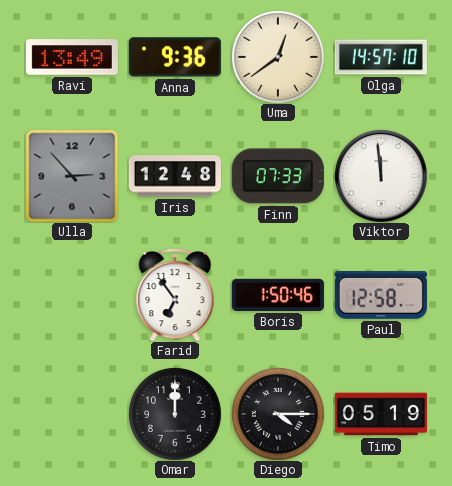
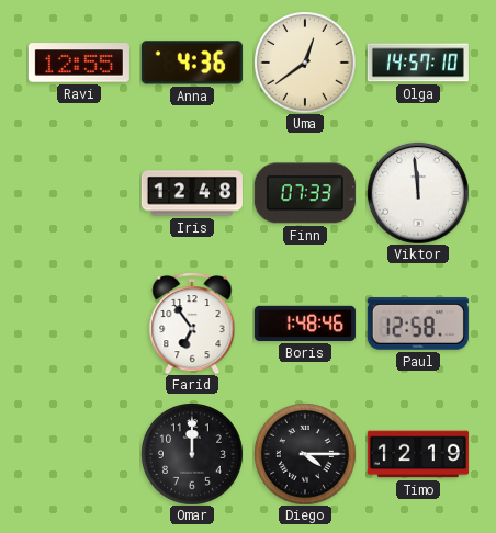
Ravi: 13:49 -> 12:55 (79, 63)
Anna: 9:36 -> 4:36 (192, 63)
Ulla: 2:53 -> none (72, 176)
Boris: 1:50 -> 1:48 (305, 324)
Timo: 05:19 -> 12:19 (418, 454)
